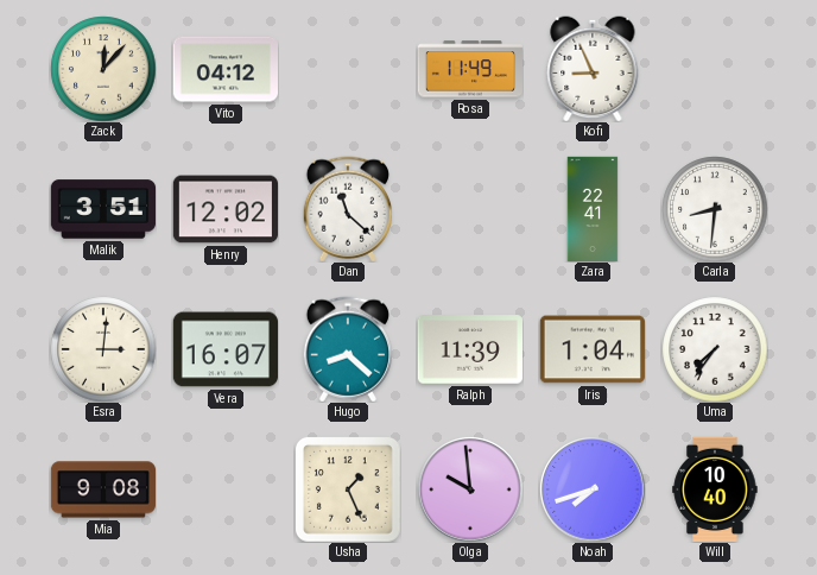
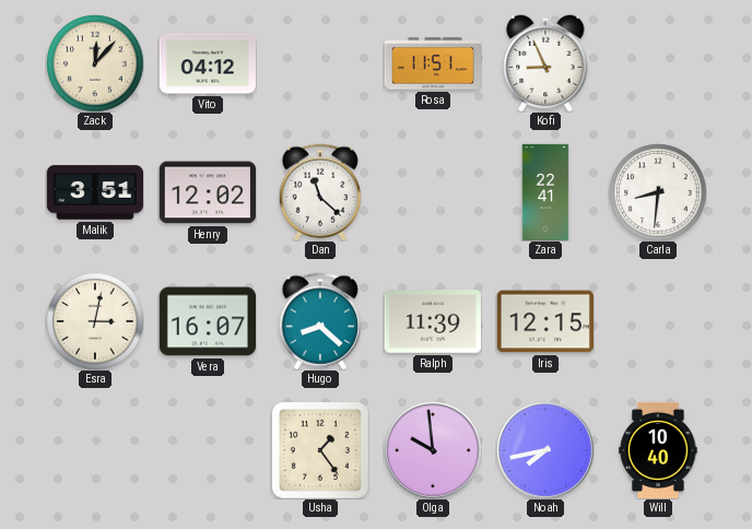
Rosa: 11:49 -> 11:51 (433, 63)
Esra: 3:01 -> 3:02 (95, 321)
Iris: 1:04 -> 12:15 (545, 321)
Uma: 7:36 -> none (715, 349)
Mia: 9:08 -> none (102, 489)
Usha: 1:26 -> 1:24 (320, 450)
Noah: 7:42 -> 7:43 (545, 450)
